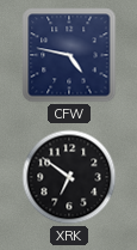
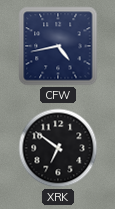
CFW: 4:47 -> 4:43 (58, 46)
